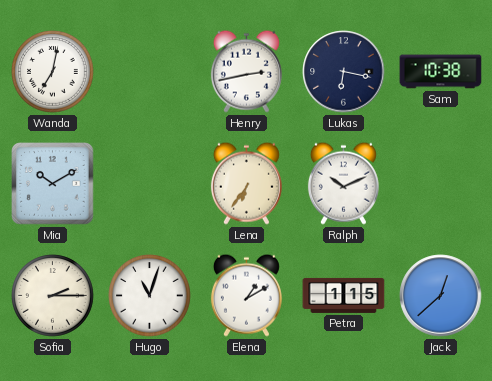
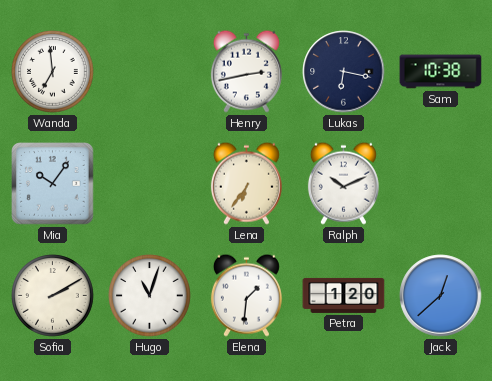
Wanda: 7:02 -> 6:59 (53, 72)
Mia: 10:10 -> 10:06 (53, 184)
Sofia: 2:15 -> 2:10 (53, 296)
Elena: 1:10 -> 1:31 (246, 295)
Petra: 1:15 -> 1:20 (344, 295)
